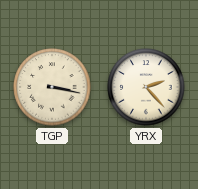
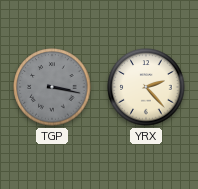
TGP dial: cream -> grey (52, 87)
